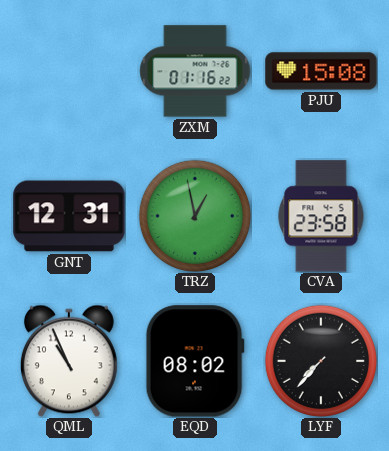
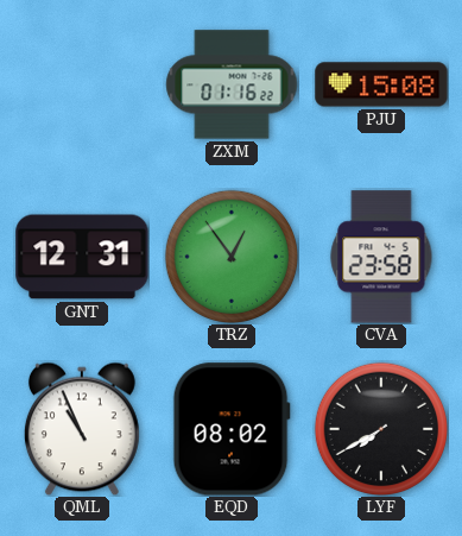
TRZ: 12:58 -> 12:54 (230, 256)
LYF: 7:37 -> 7:40 (380, 428)
